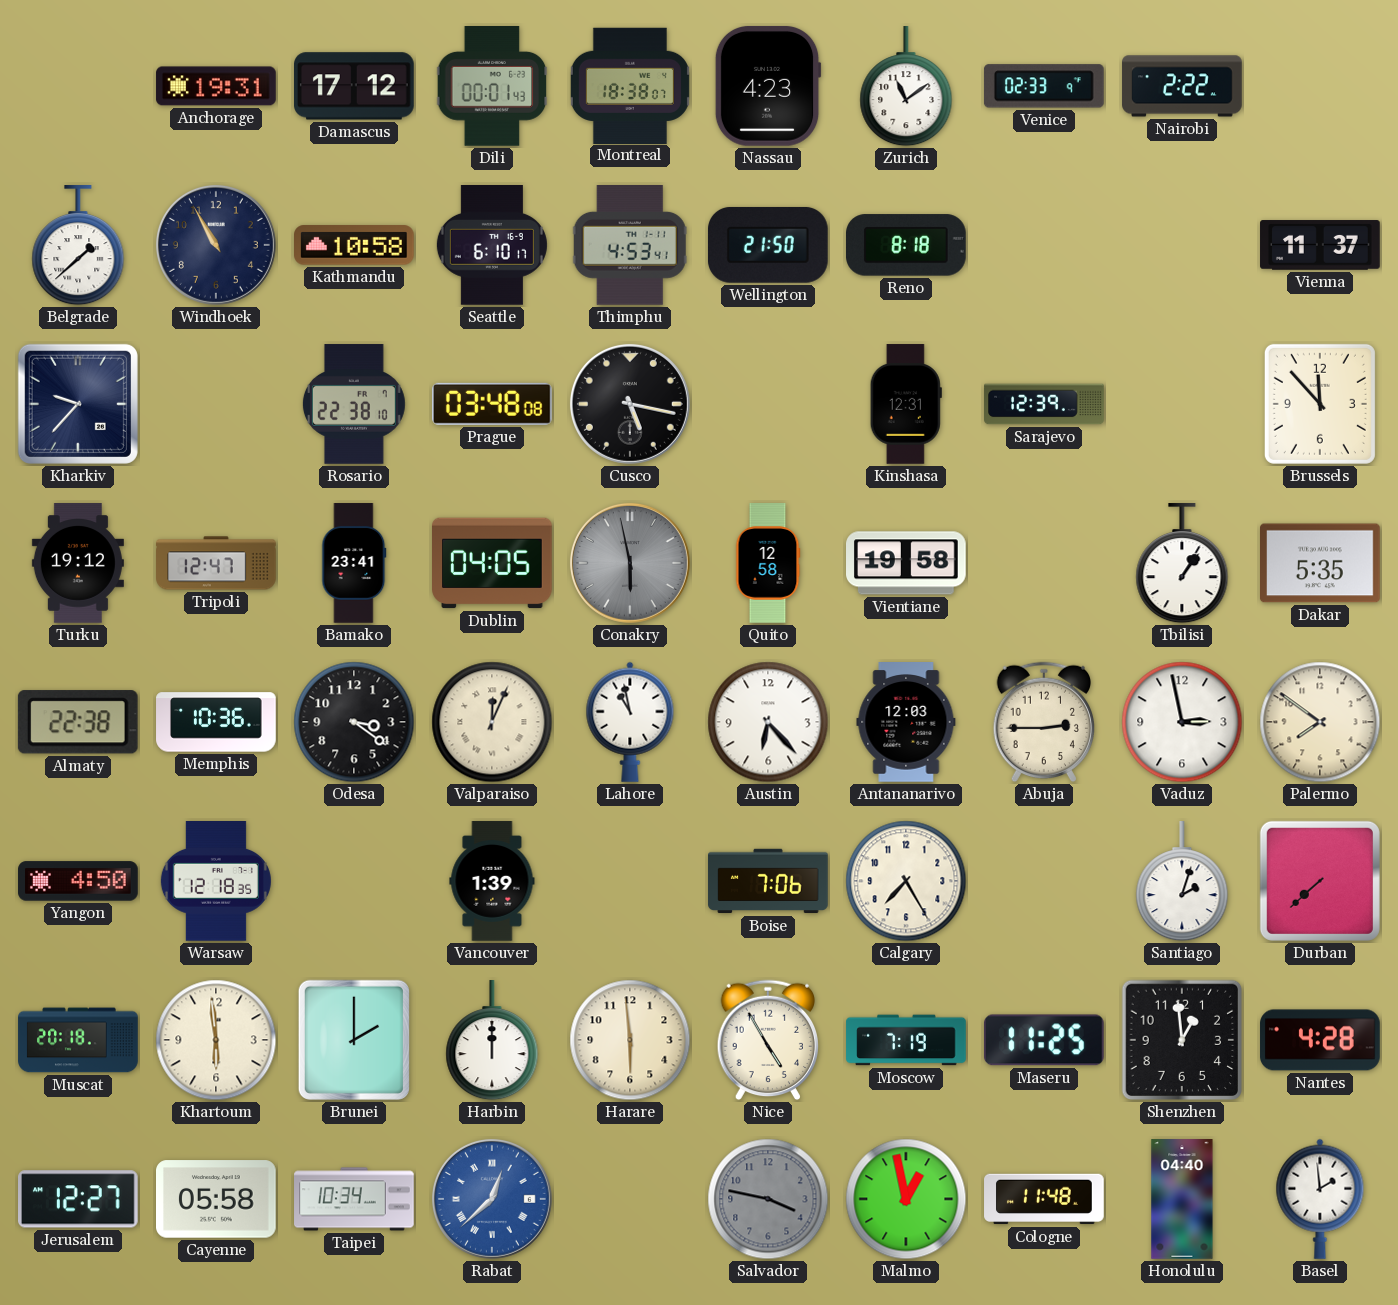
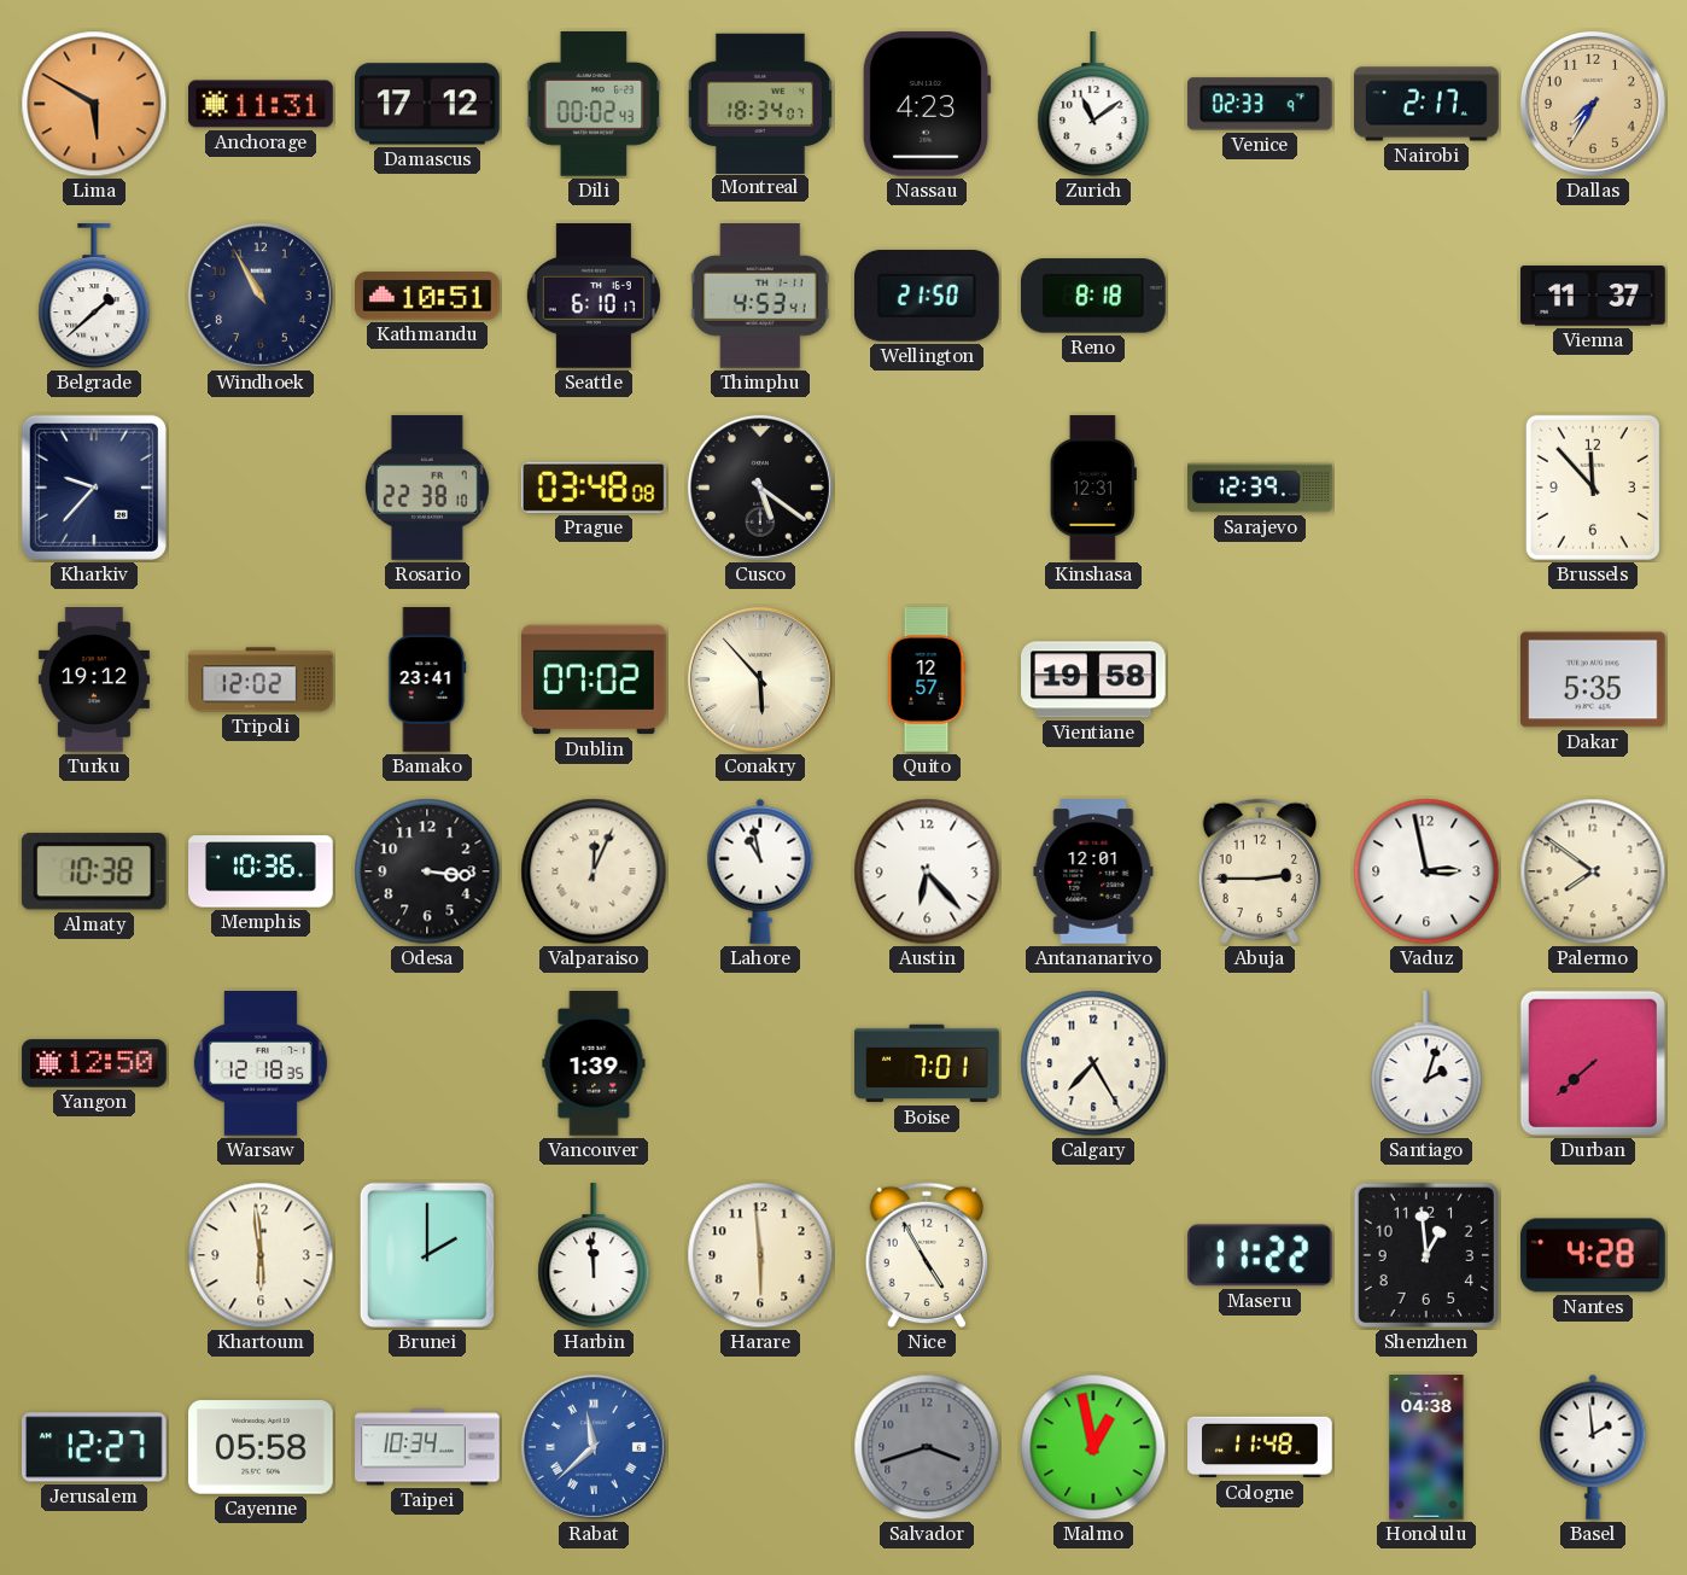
Lima: none -> 5:50 (94, 104)
Anchorage: 19:31 -> 11:31 (261, 104)
Dili: 00:01 -> 00:02 (594, 105)
Montreal: 18:38 -> 18:34 (760, 103)
Nairobi: 2:22 -> 2:17 (1426, 104)
Dallas: none -> 7:35 (1593, 104)
Kathmandu: 10:58 -> 10:51 (428, 296)
Cusco: 5:17 -> 5:21 (760, 488)
Tripoli: 12:47 -> 12:02 (261, 679)
Dublin: 04:05 -> 07:02 (595, 679)
Conakry: 5:58 -> 5:53 (760, 679)
Conakry dial: grey -> cream (760, 679)
Quito: 12:58 -> 12:57 (927, 679)
Tbilisi: 1:06 -> none (1182, 564)
Almaty: 22:38 -> 10:38 (94, 871)
Odesa: 3:21 -> 3:16 (427, 871)
Antananarivo: 12:03 -> 12:01 (1093, 871)
Yangon: 4:50 -> 12:50 (94, 1063)
Boise: 7:06 -> 7:01 (927, 1063)
Muscat: 20:18 -> none (78, 1040)
Harbin: 12:00 -> 11:59 (594, 1256)
Moscow: 7:19 -> none (906, 1040)
Maseru: 11:25 -> 11:22 (1260, 1255)
Rabat: 12:38 -> 11:38 (594, 1447)
Salvador: 3:47 -> 3:42 (927, 1447)
Honolulu: 04:40 -> 04:38 (1426, 1447)
